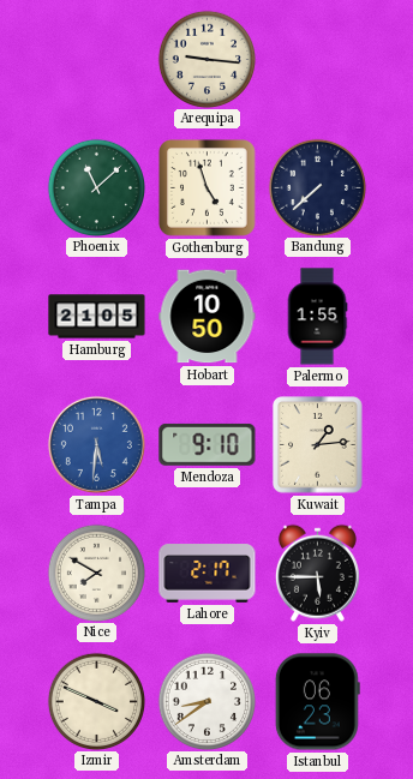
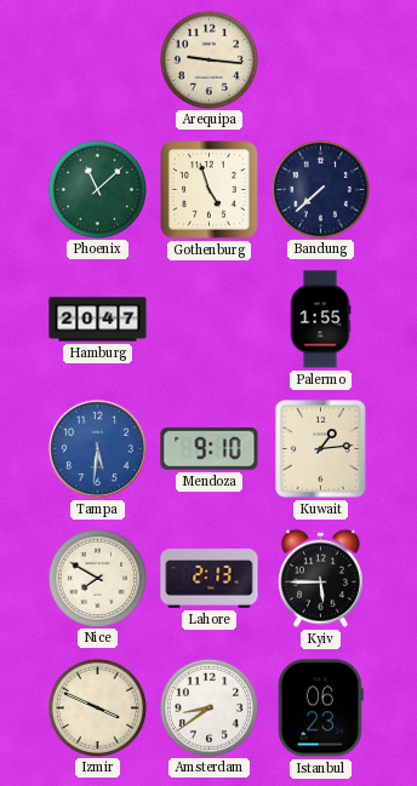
Hamburg: 21:05 -> 20:47 (98, 320)
Hobart: 10:50 -> none (208, 317)
Lahore: 2:17 -> 2:13 (210, 579)
